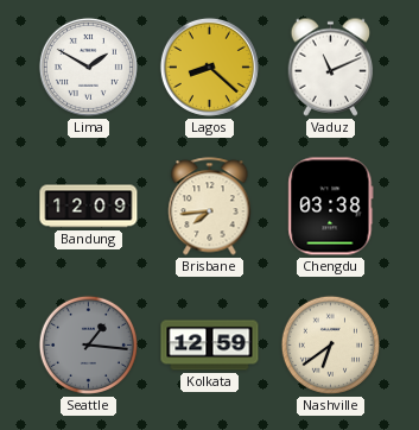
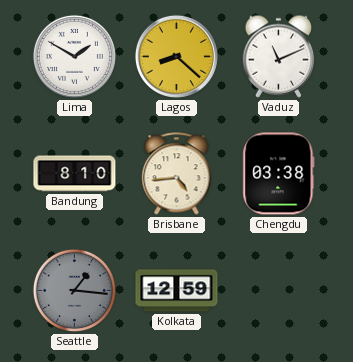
Bandung: 12:09 -> 8:10 (75, 174)
Brisbane: 7:44 -> 4:44 (177, 174)
Nashville: 6:39 -> none (330, 344)
